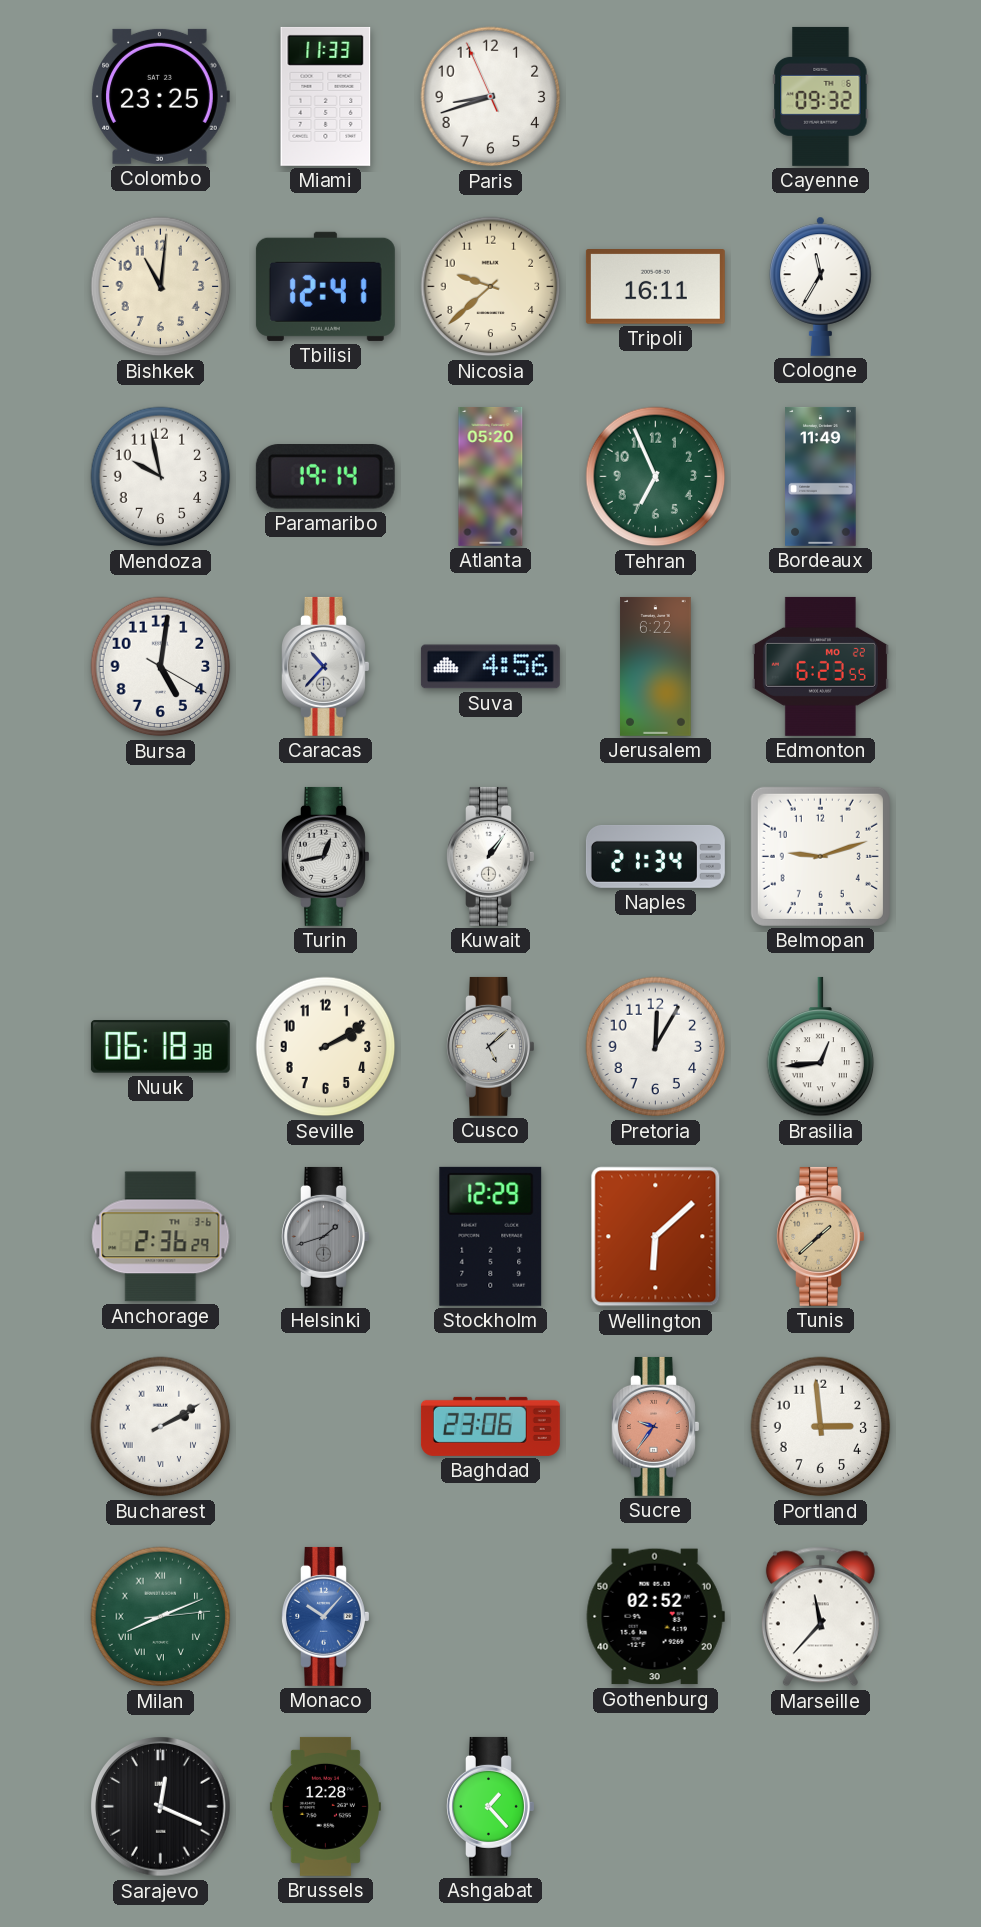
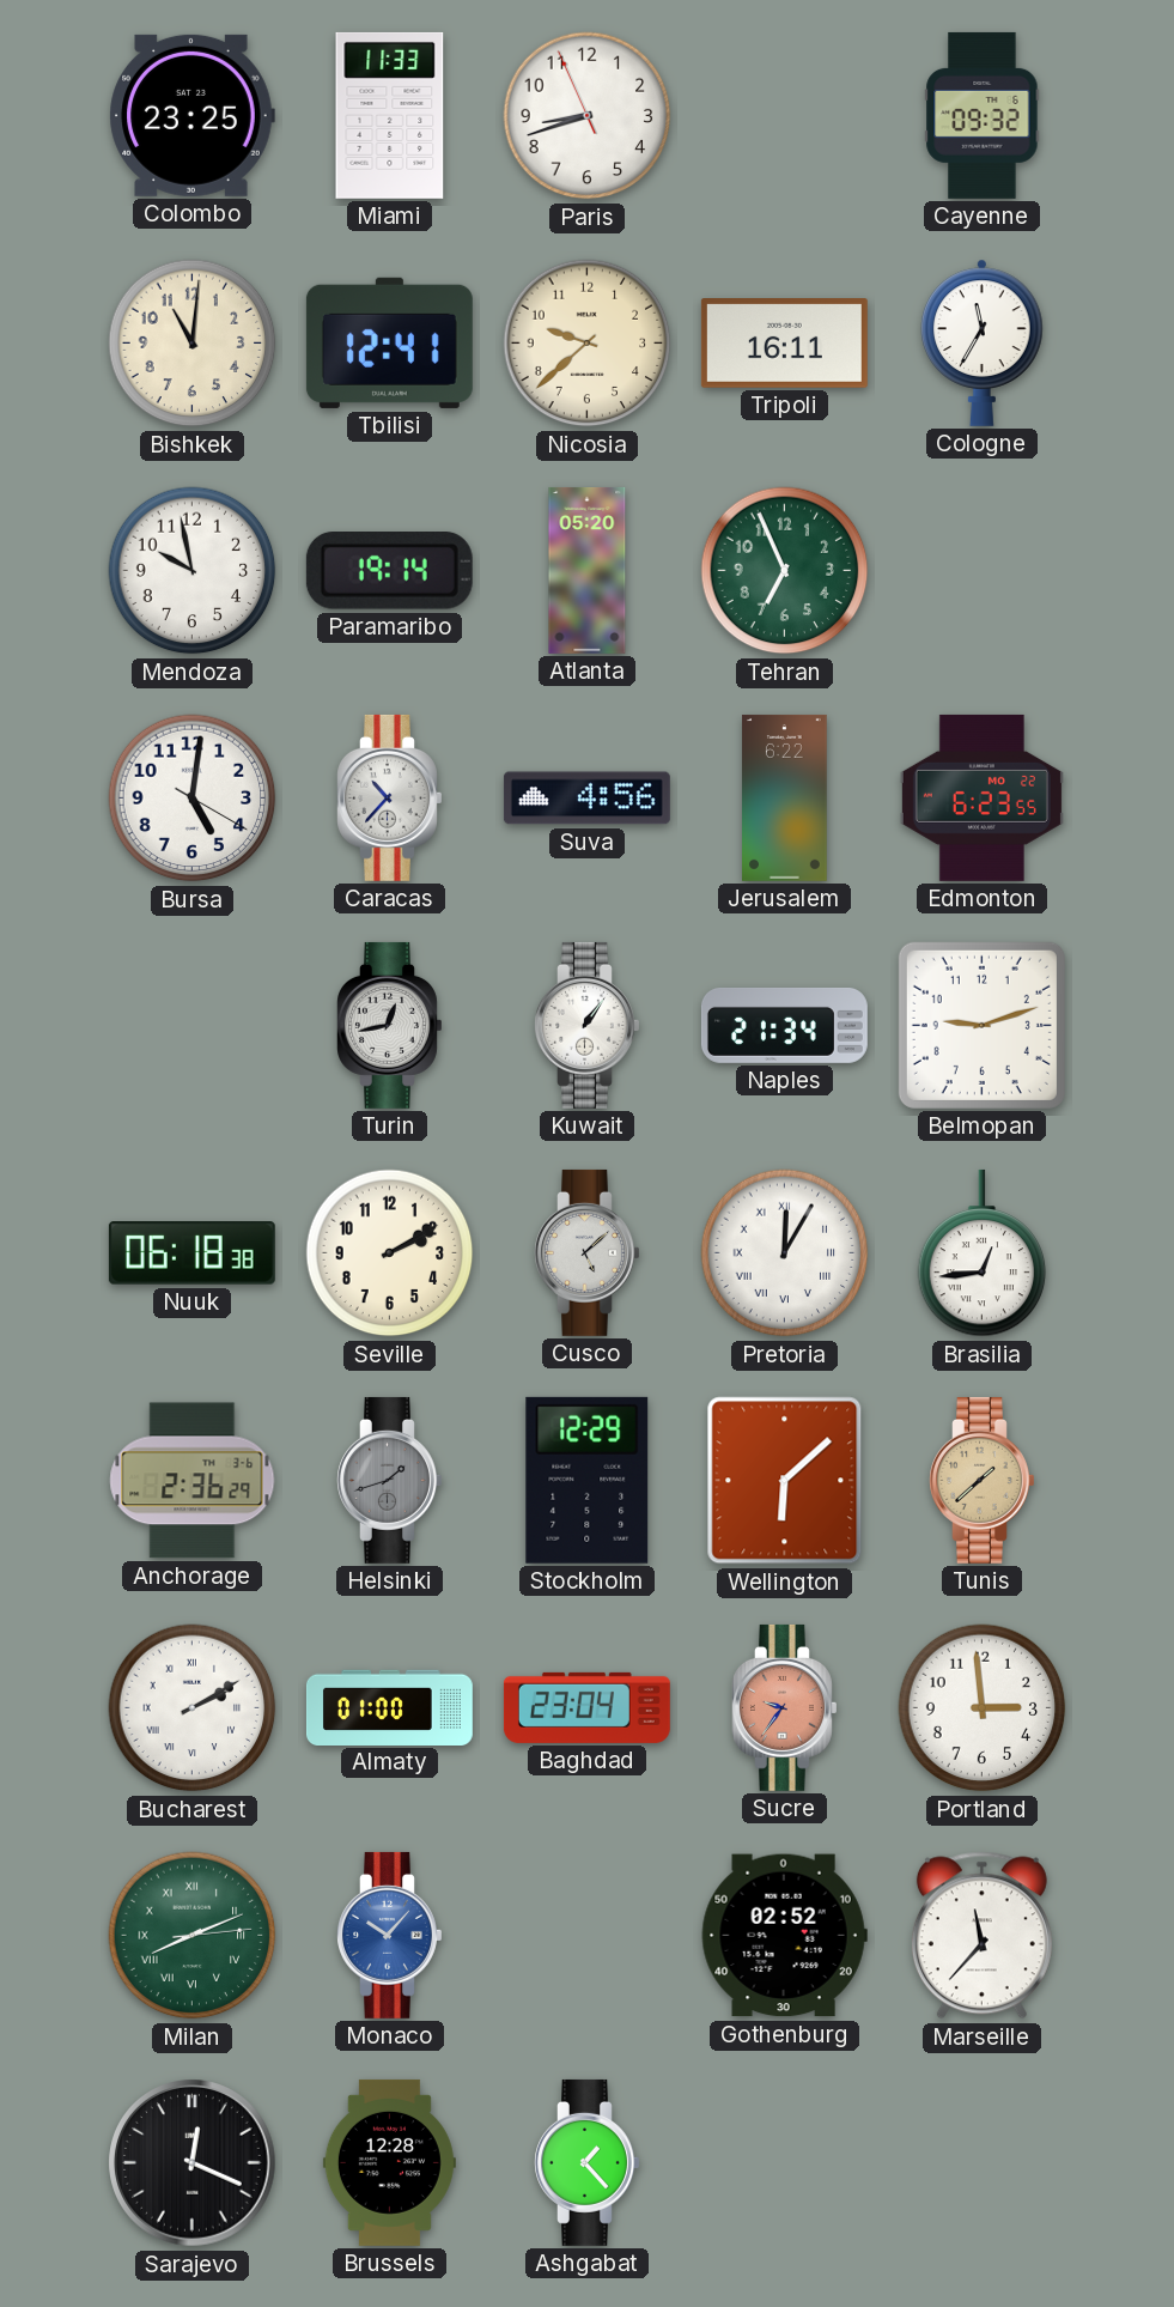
Bordeaux: 11:49 -> none (821, 476)
Pretoria numerals: Arabic -> Roman (785, 1253)
Almaty: none -> 01:00 (389, 1707)
Baghdad: 23:06 -> 23:04 (586, 1707)
